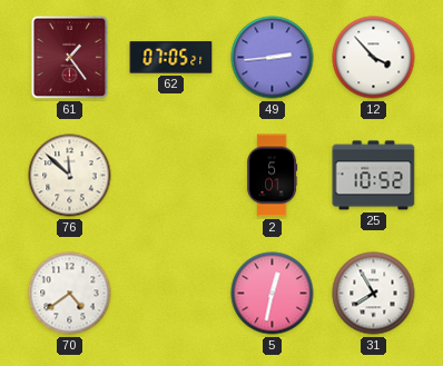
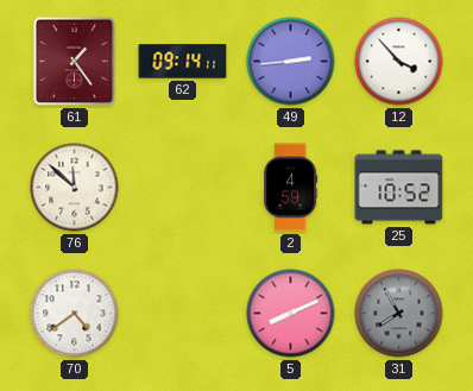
62: 07:05 -> 09:14 (183, 62)
2: 5:01 -> 4:59 (291, 188)
5: 12:32 -> 8:11 (291, 314)
31 dial: white -> grey (399, 314)
